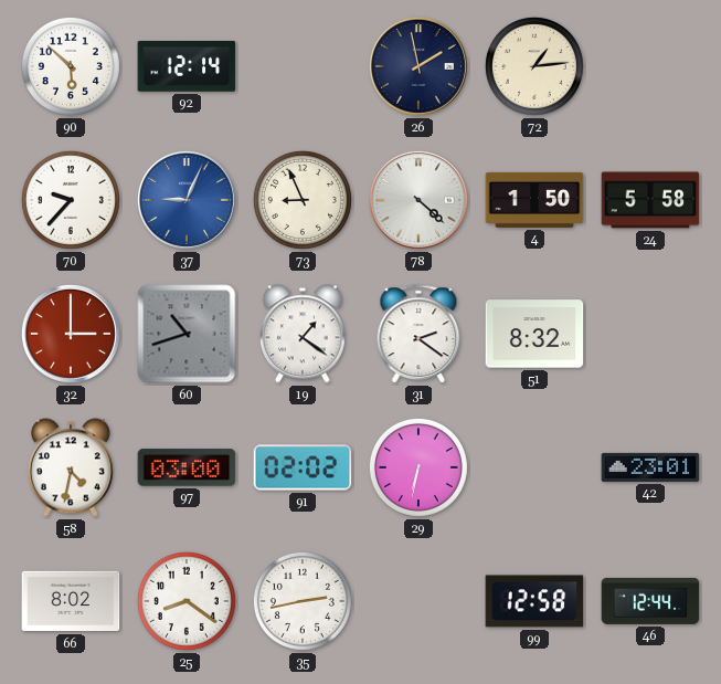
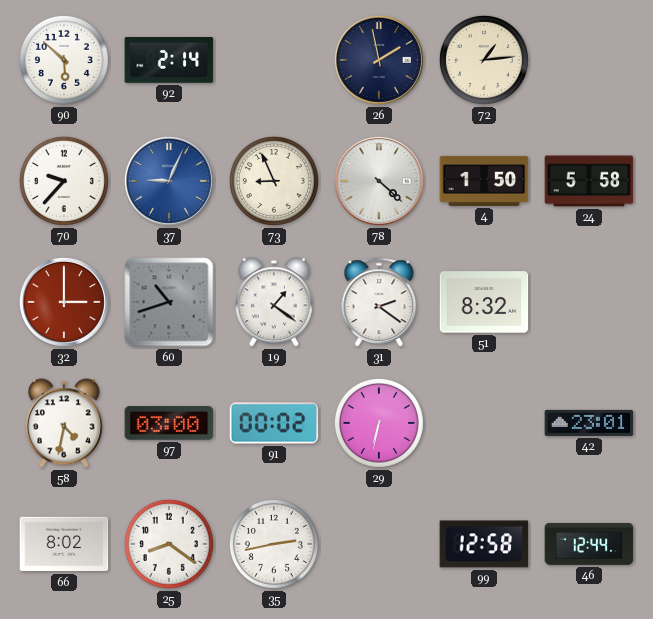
92: 12:14 -> 2:14 (169, 60)
91: 02:02 -> 00:02 (274, 423)
